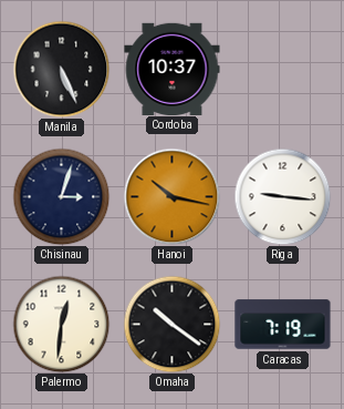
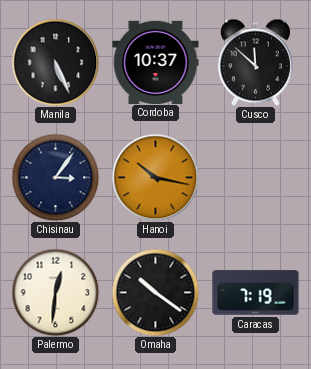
Cusco: none -> 11:52 (255, 62)
Chisinau: 3:03 -> 3:06 (55, 177)
Riga: 9:16 -> none (282, 196)
